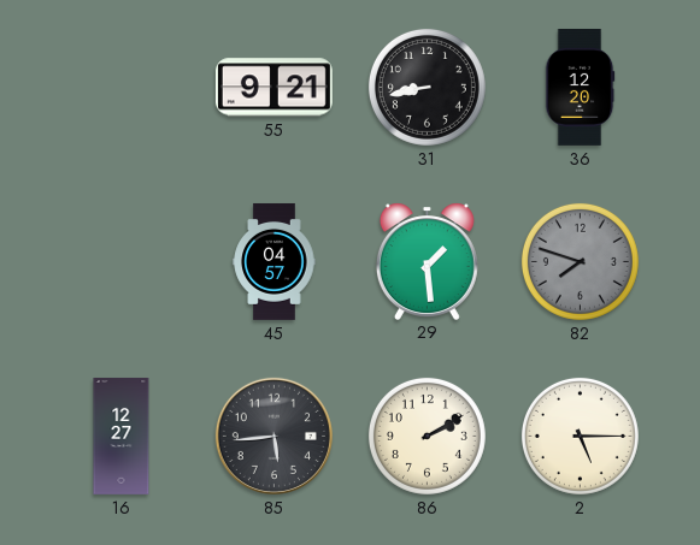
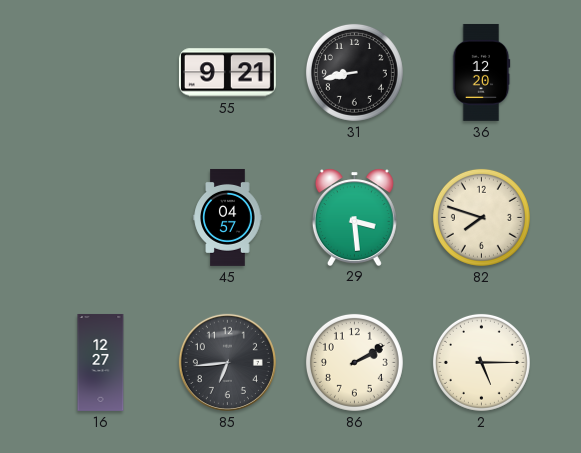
29: 1:29 -> 3:29 (354, 217)
82 dial: grey -> cream (481, 217)
85: 5:44 -> 6:44 (227, 362)
